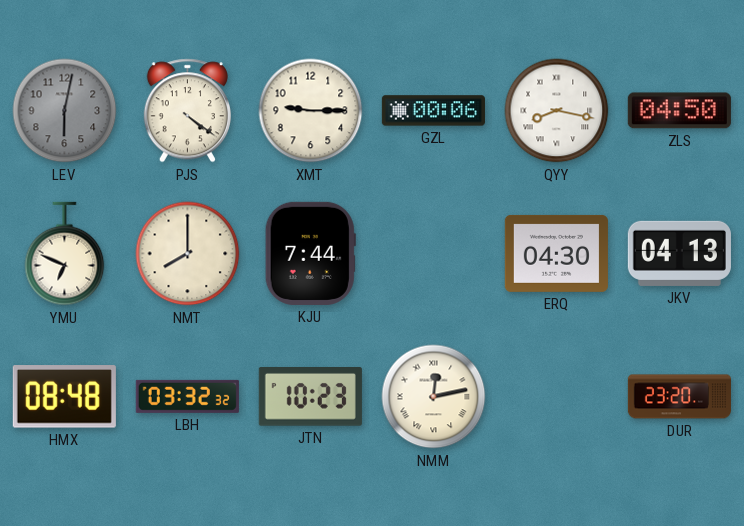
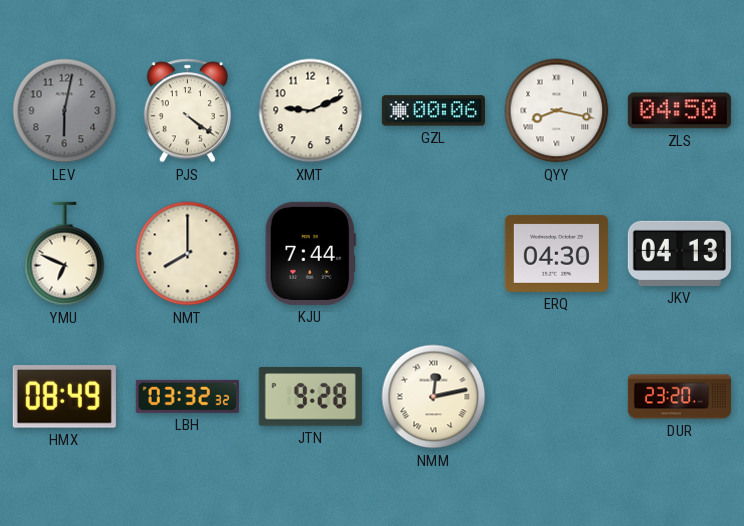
XMT: 9:15 -> 9:11 (311, 111)
HMX: 08:48 -> 08:49 (64, 397)
JTN: 10:23 -> 9:28 (310, 397)
